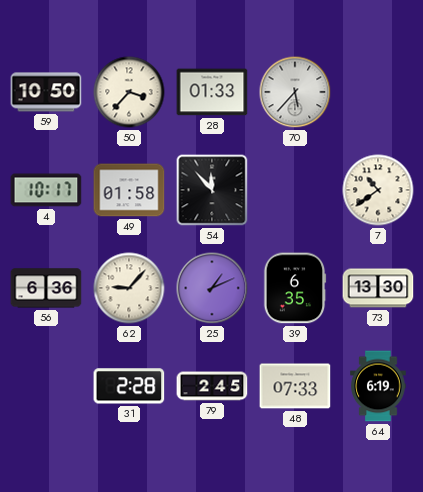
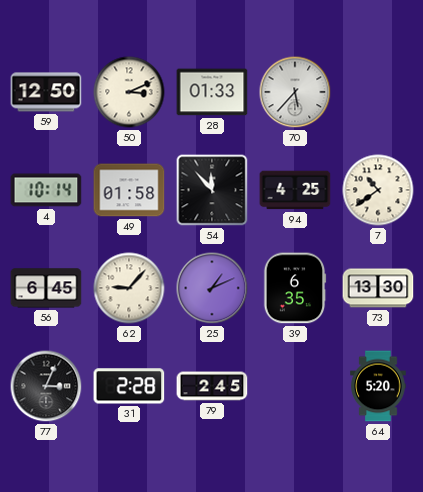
59: 10:50 -> 12:50 (46, 92)
50: 3:37 -> 3:11 (129, 92)
4: 10:17 -> 10:14 (46, 190)
94: none -> 4:25 (295, 190)
56: 6:36 -> 6:45 (46, 288)
77: none -> 3:04 (46, 386)
48: 07:33 -> none (295, 386)
64: 6:19 -> 5:20 (378, 386)
